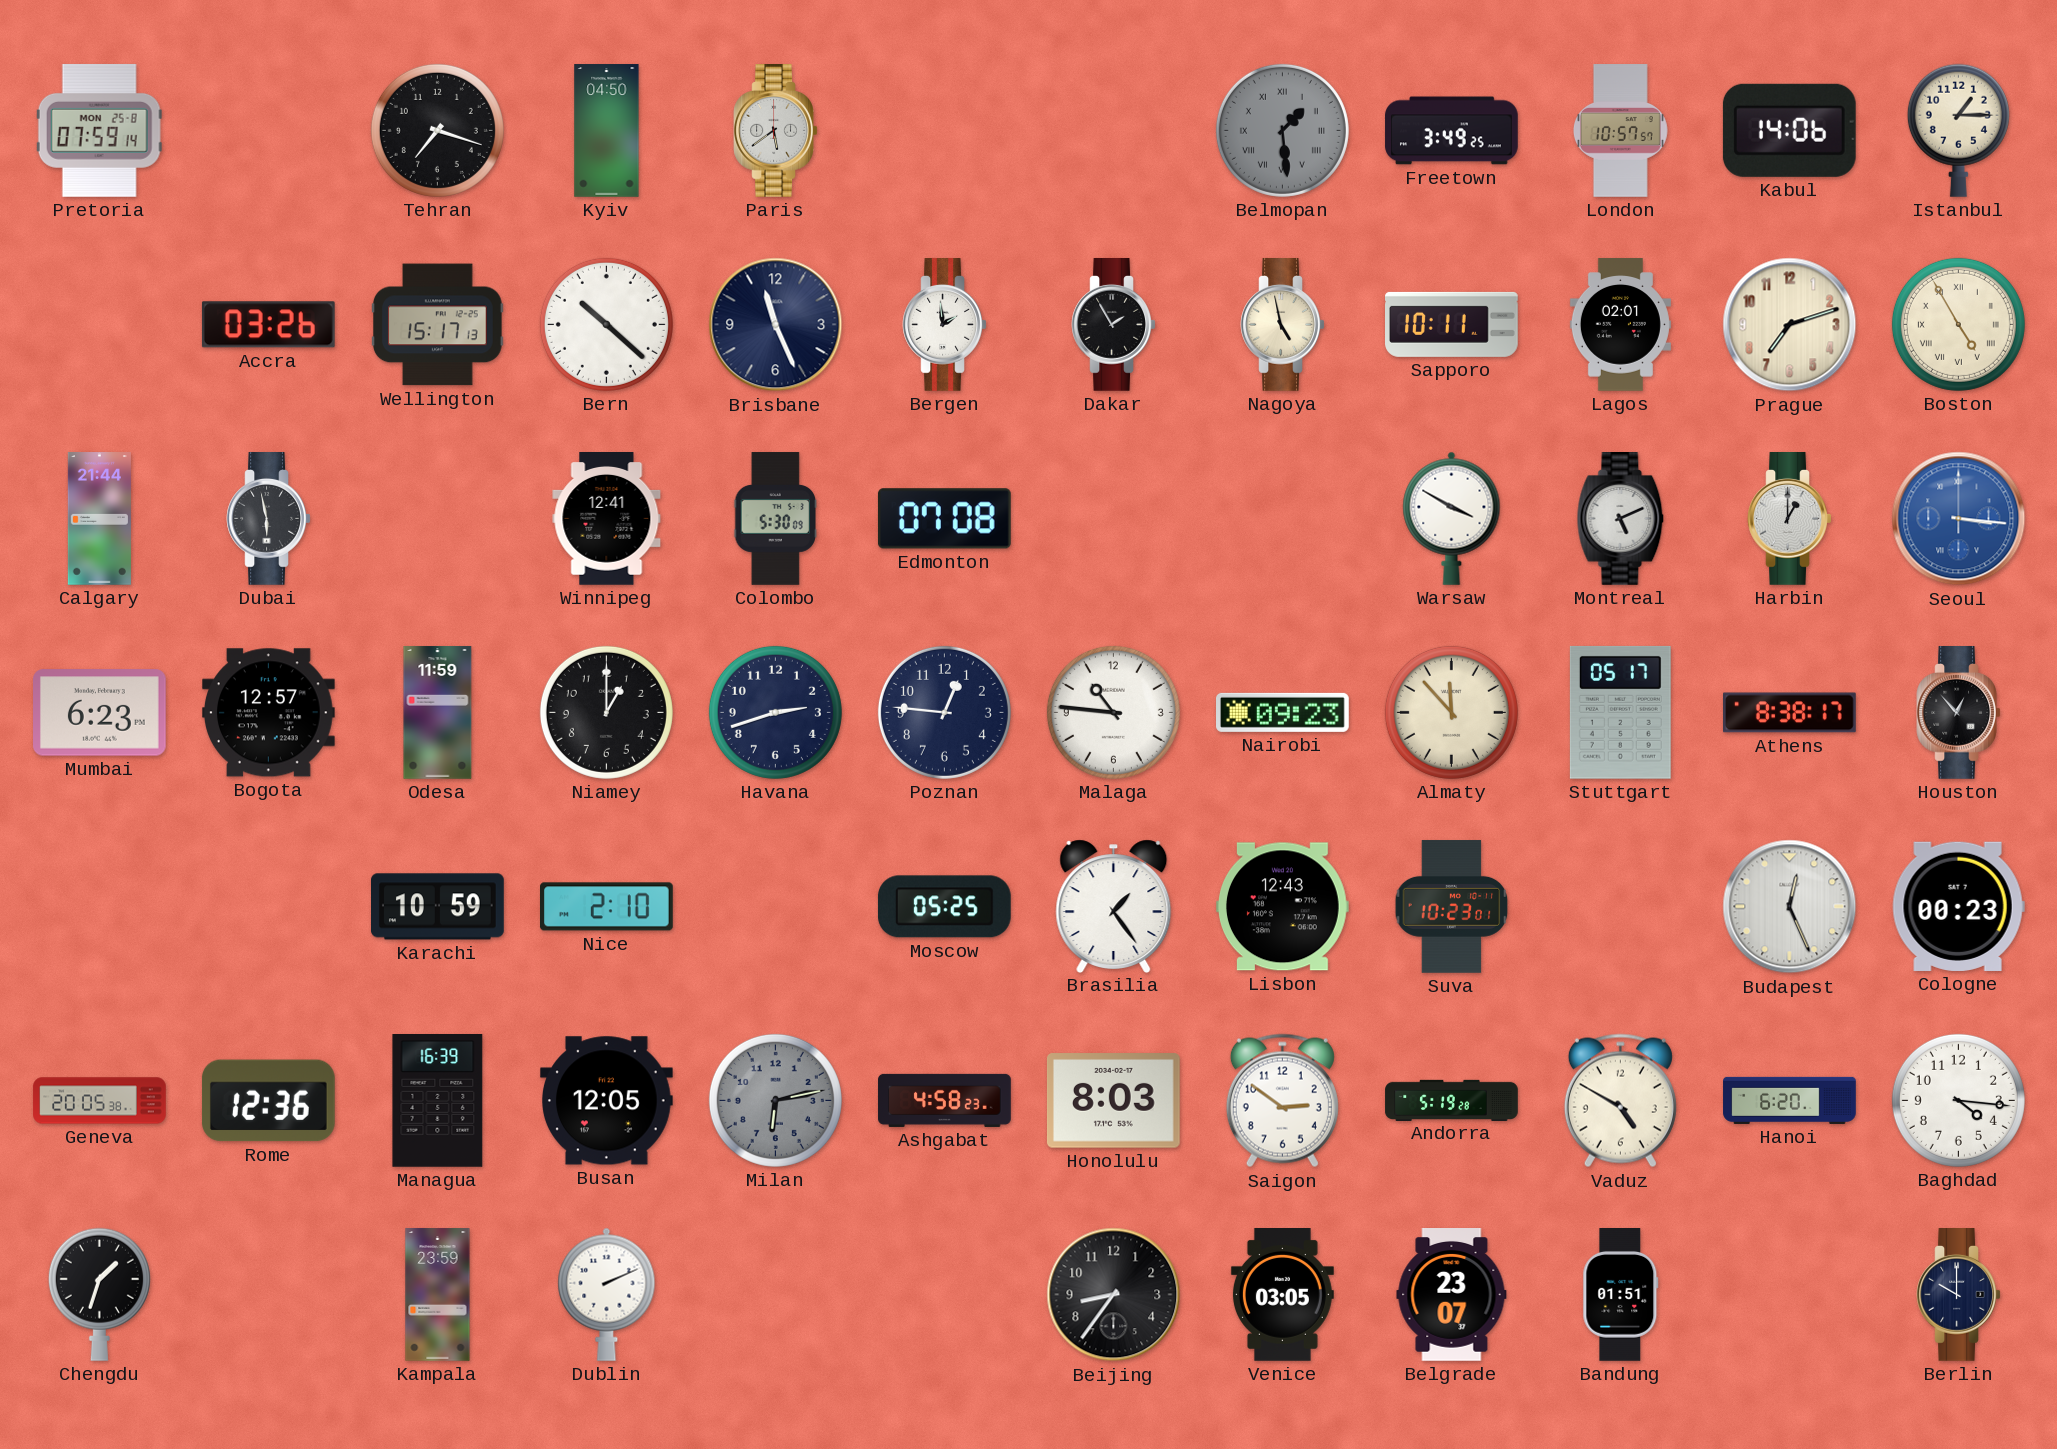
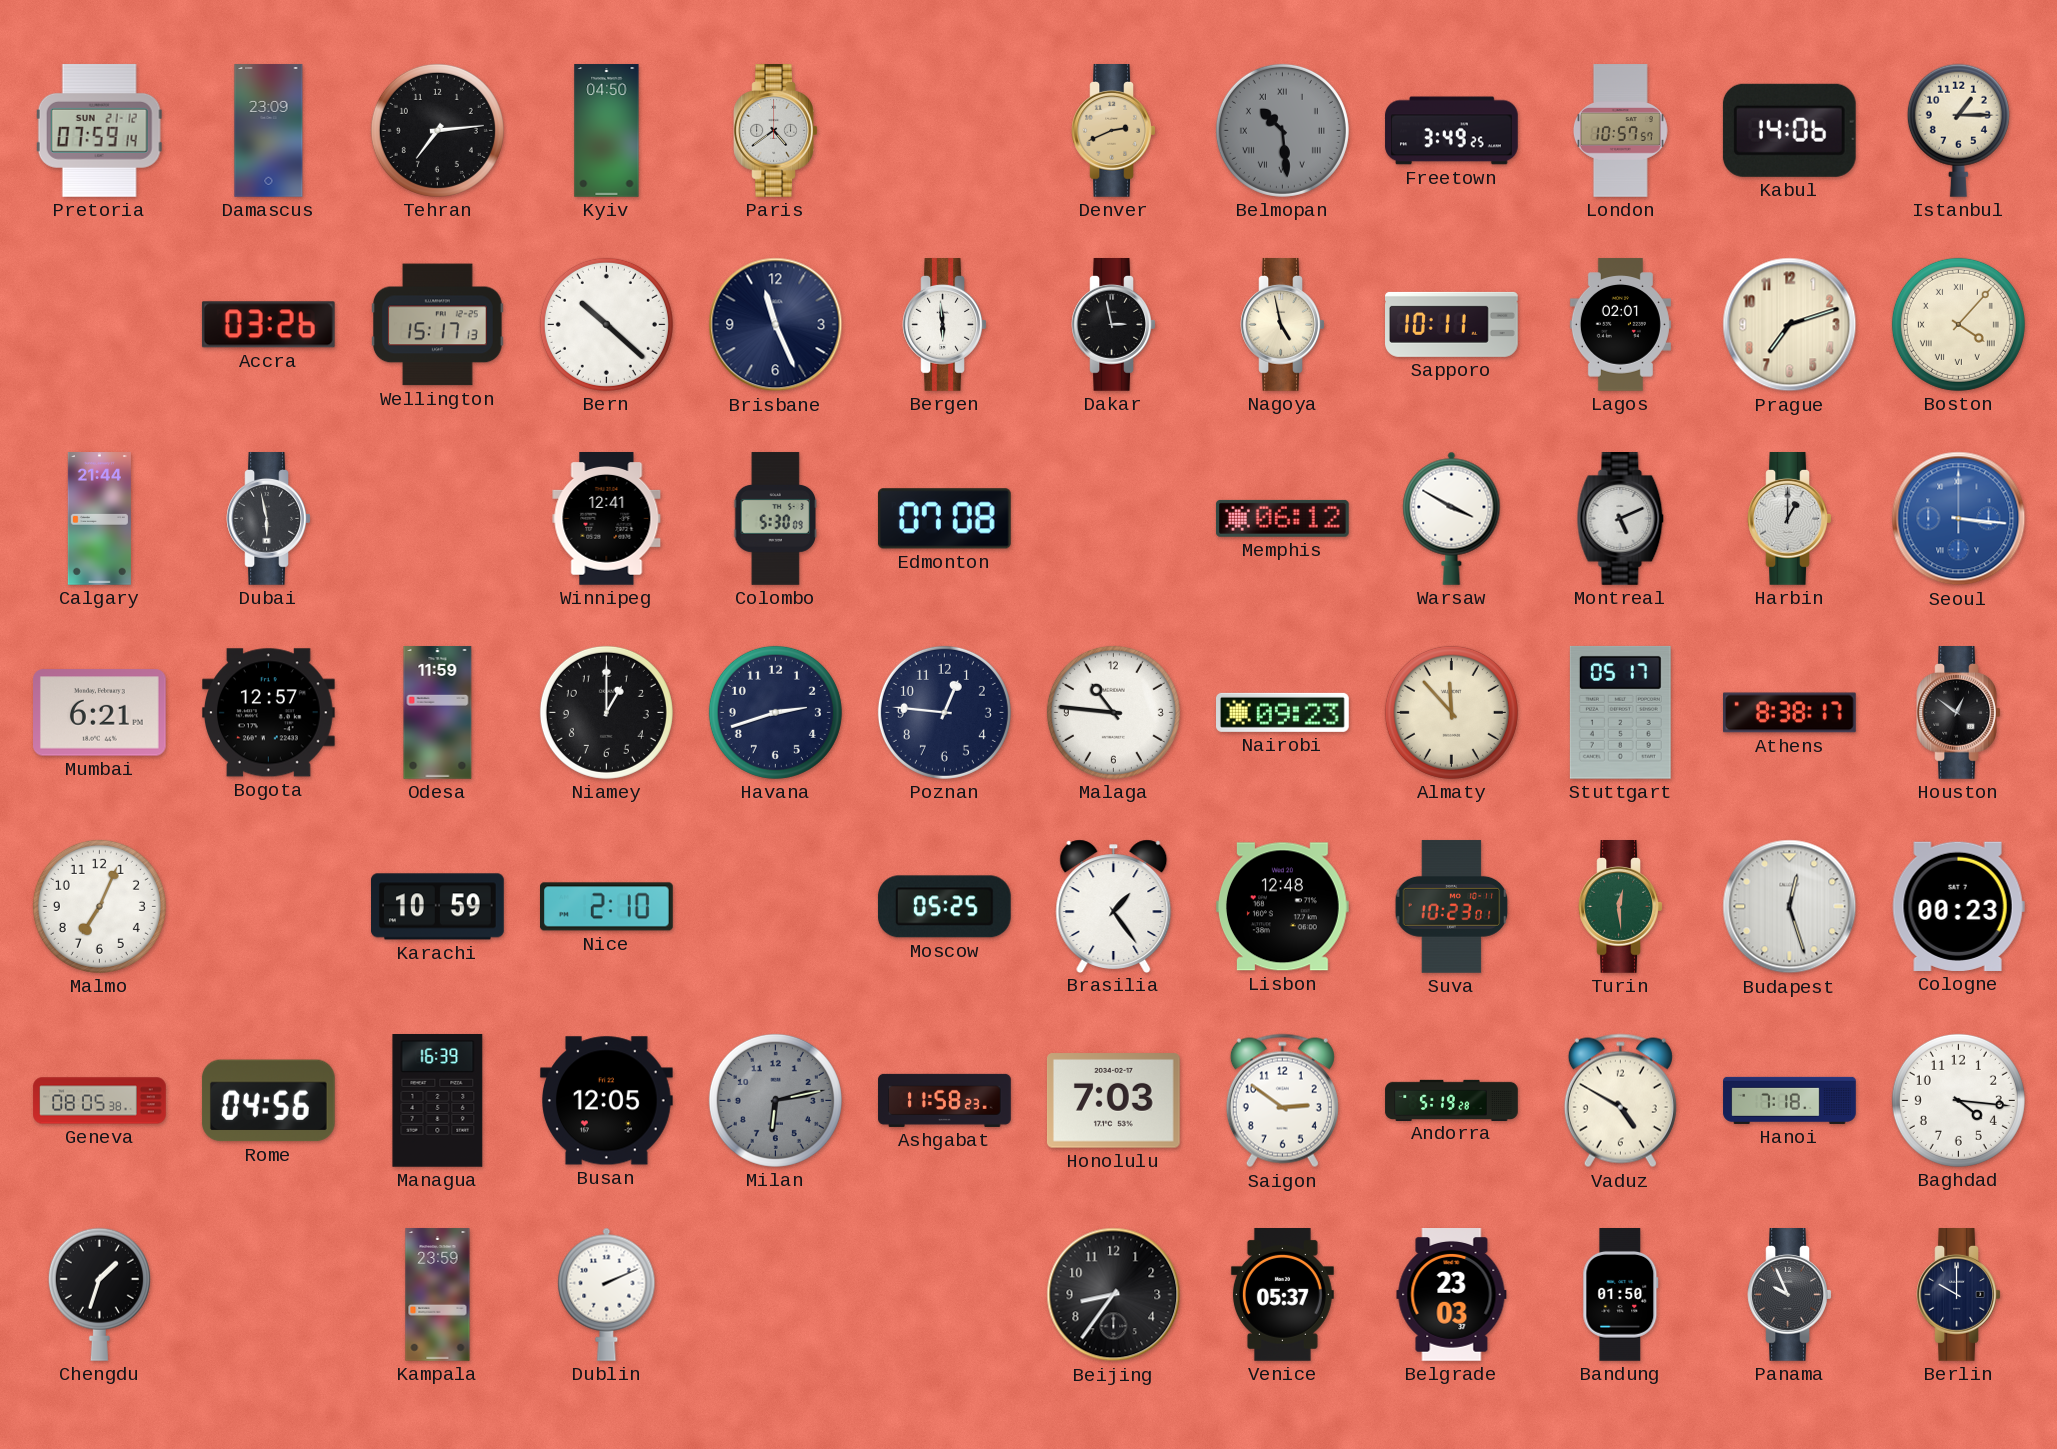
Pretoria date: MON 25-8 -> SUN 21-12 (99, 130)
Damascus: none -> 23:09 (269, 131)
Tehran: 7:18 -> 7:14 (437, 130)
Paris: 5:39 -> 4:39 (776, 131)
Denver: none -> 2:41 (1114, 131)
Belmopan: 1:29 -> 10:29 (1282, 130)
Bergen: 1:59 -> 5:59 (945, 325)
Dakar: 1:55 -> 2:58 (1114, 325)
Boston: 4:55 -> 4:07 (1958, 324)
Memphis: none -> 06:12 (1282, 518)
Mumbai: 6:23 -> 6:21 (100, 713)
Houston: 12:53 -> 12:51 (1959, 713)
Malmo: none -> 7:04 (99, 906)
Lisbon: 12:43 -> 12:48 (1282, 907)
Turin: none -> 12:29 (1621, 907)
Budapest: 12:26 -> 12:27 (1790, 907)
Geneva: 20:05 -> 08:05 (100, 1101)
Rome: 12:36 -> 04:56 (268, 1101)
Ashgabat: 4:58 -> 11:58 (945, 1100)
Honolulu: 8:03 -> 7:03 (1113, 1101)
Hanoi: 6:20 -> 7:18 (1790, 1100)
Venice: 03:05 -> 05:37 (1282, 1295)
Belgrade: 23:07 -> 23:03 (1452, 1295)
Bandung: 01:51 -> 01:50 (1621, 1295)
Panama: none -> 9:56 (1790, 1295)
